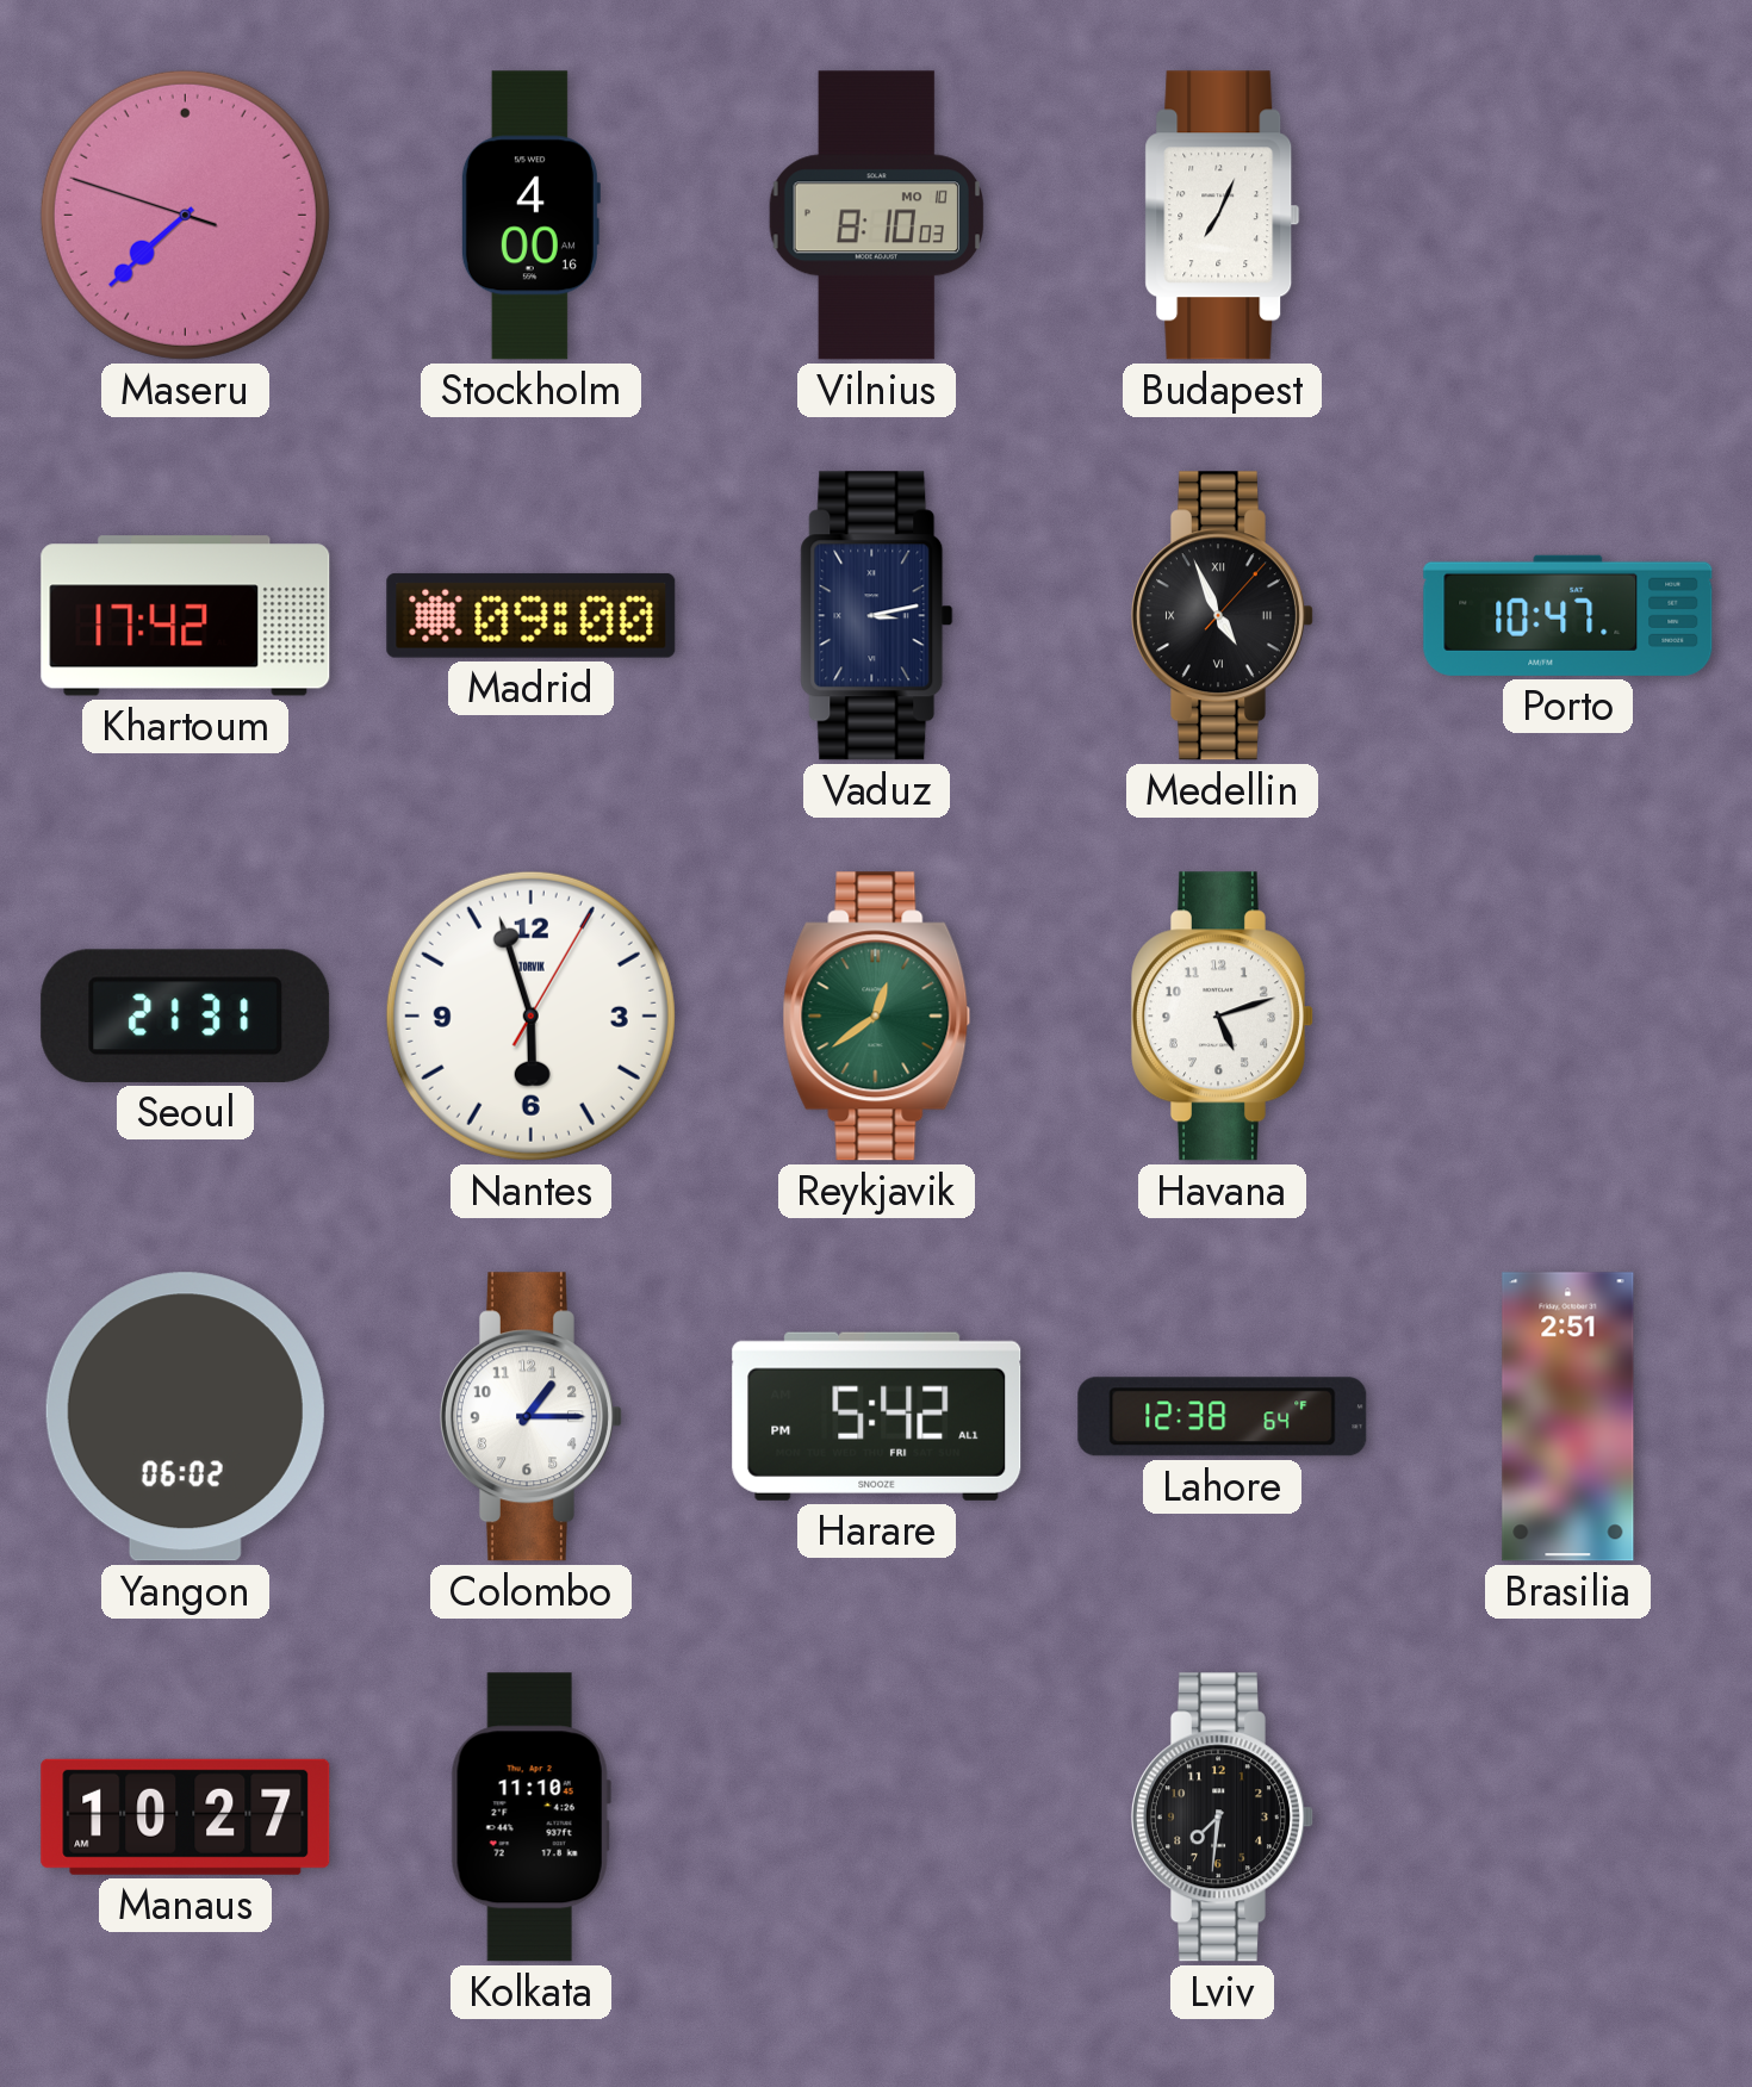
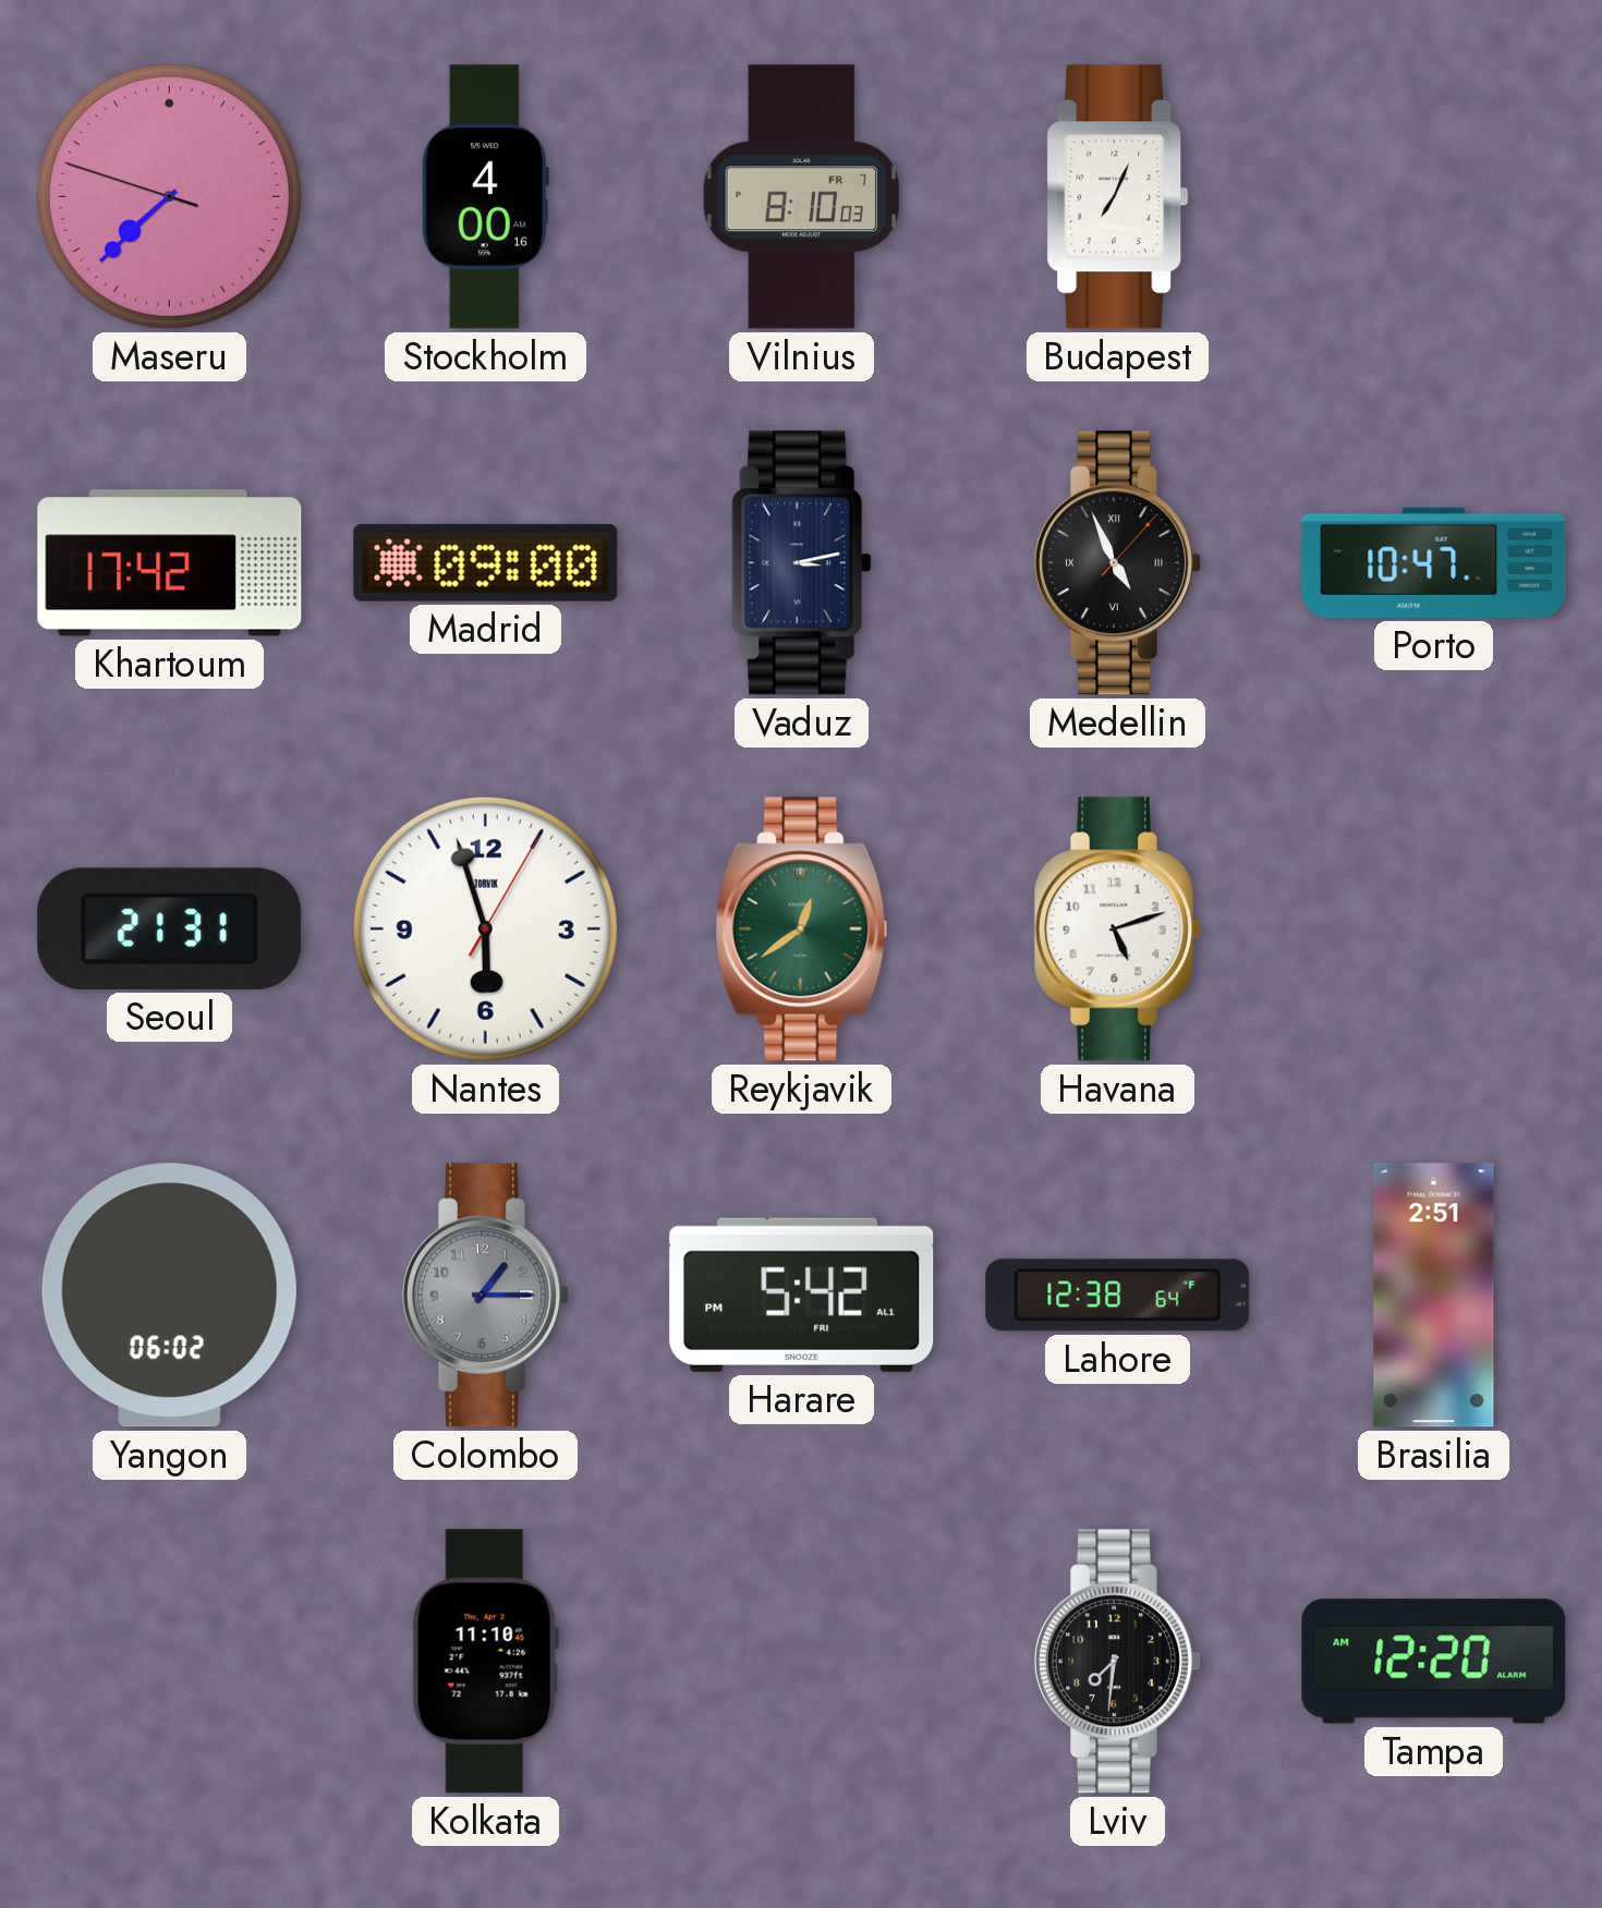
Vilnius date: MO 10 -> FR 7 (802, 197)
Colombo dial: white -> grey (485, 1296)
Manaus: 10:27 -> none (186, 1816)
Tampa: none -> 12:20 (1434, 1662)
